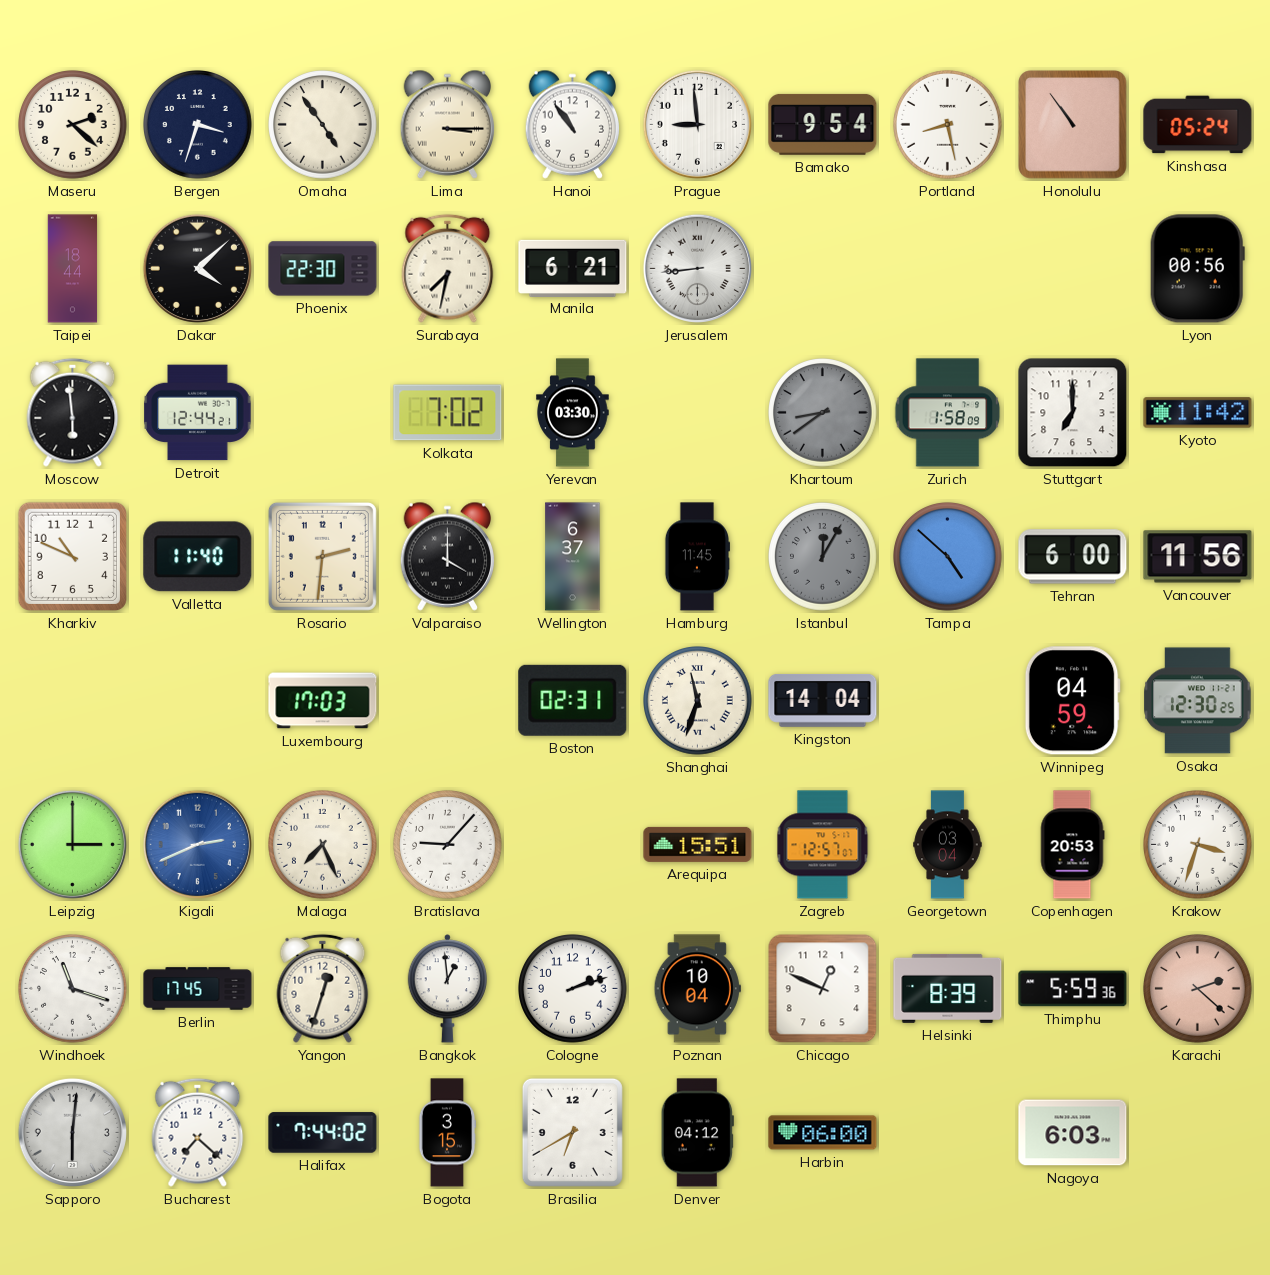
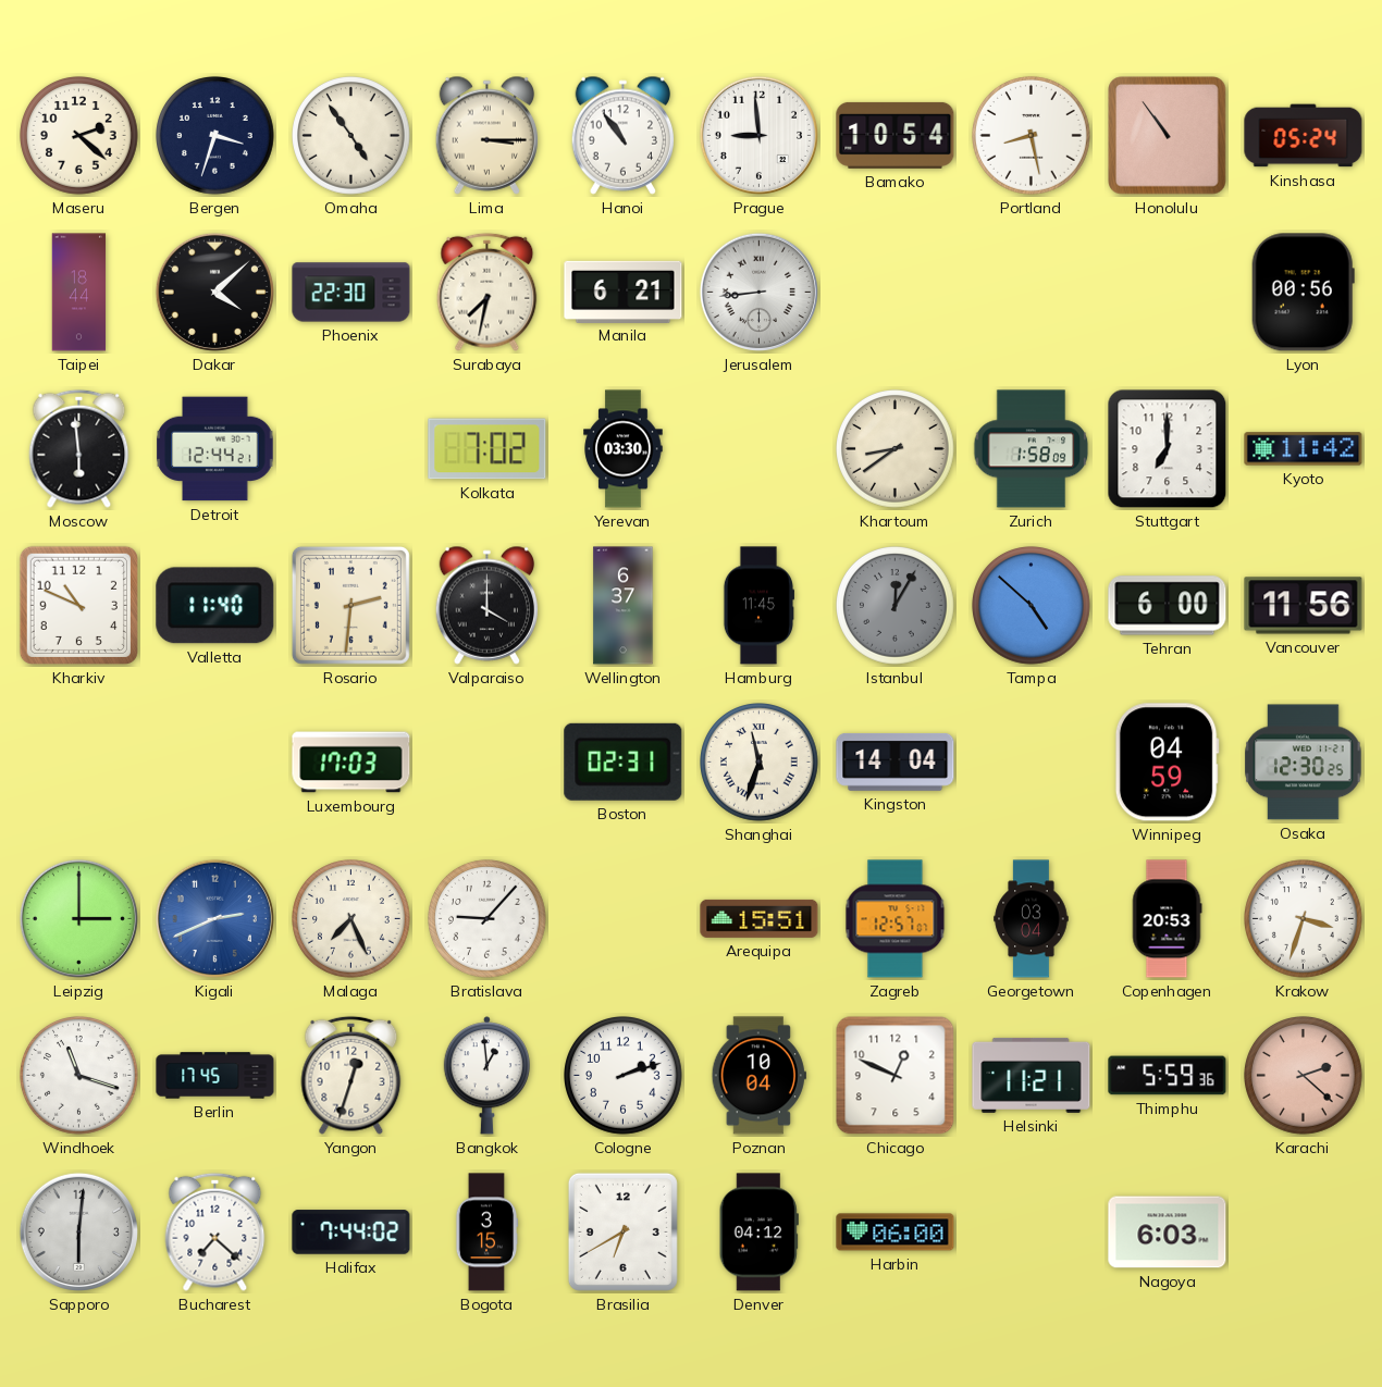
Bamako: 9:54 -> 10:54 (896, 135)
Khartoum dial: grey -> cream (896, 449)
Helsinki: 8:39 -> 11:21 (1032, 1075)
